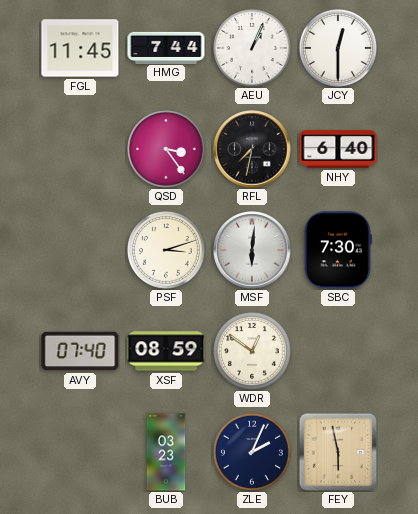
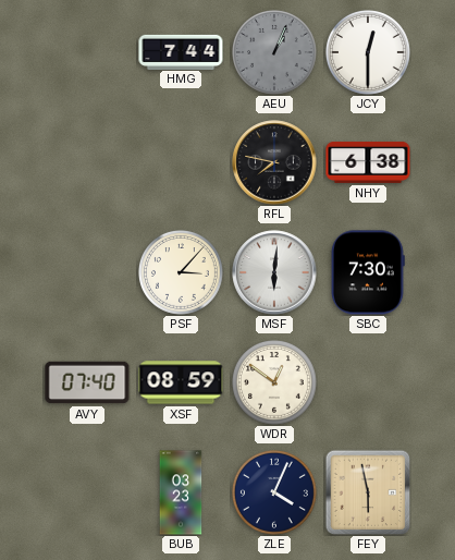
FGL: 11:45 -> none (80, 48)
AEU dial: white -> grey (275, 53)
QSD: 3:24 -> none (167, 150)
RFL: 7:32 -> 7:47 (274, 162)
NHY: 6:40 -> 6:38 (368, 162)
PSF: 3:12 -> 3:07 (182, 273)
ZLE: 2:04 -> 4:04 (275, 494)
